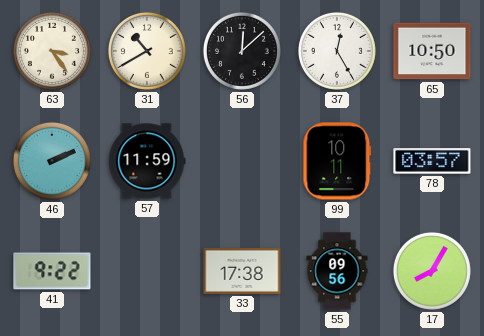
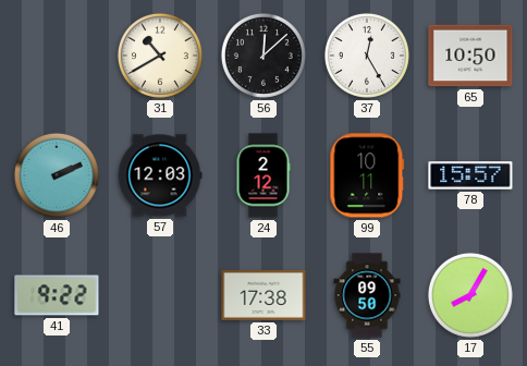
63: 3:24 -> none (52, 51)
57: 11:59 -> 12:03 (160, 175)
24: none -> 2:12 (263, 175)
78: 03:57 -> 15:57 (470, 175)
55: 09:56 -> 09:50 (367, 295)
